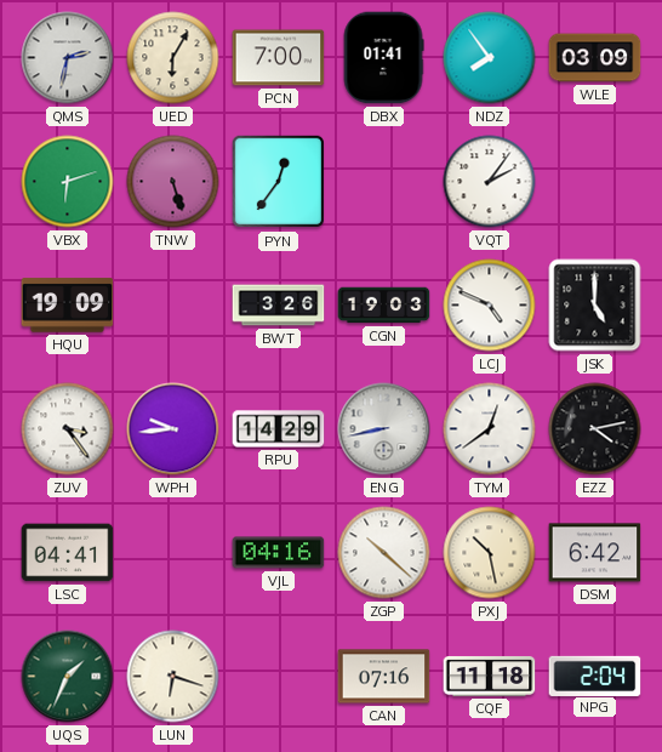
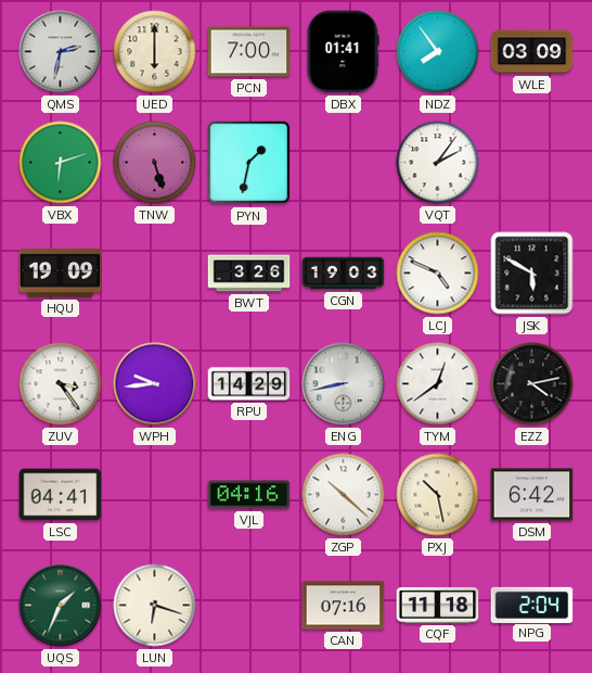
UED: 6:05 -> 6:00 (155, 52)
PYN: 12:36 -> 1:32 (249, 163)
JSK: 5:00 -> 5:50 (532, 274)
